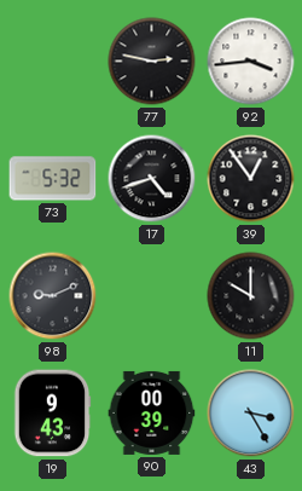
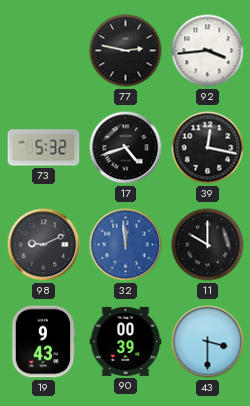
39: 12:54 -> 12:17 (208, 148)
32: none -> 11:59 (126, 245)
43: 3:25 -> 3:30 (208, 342)
